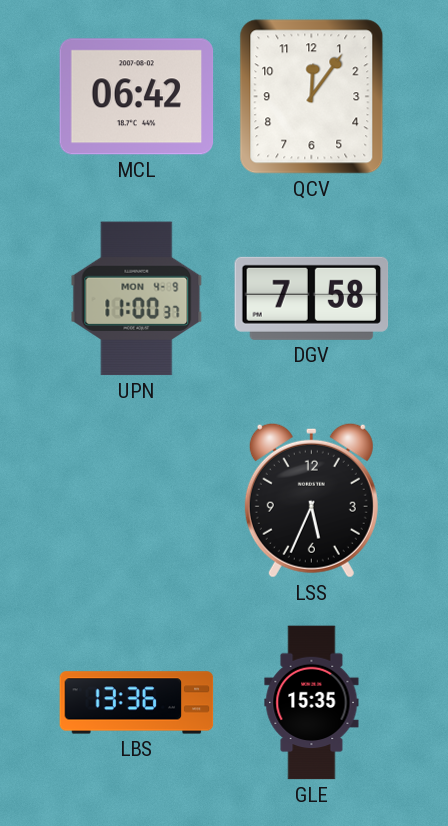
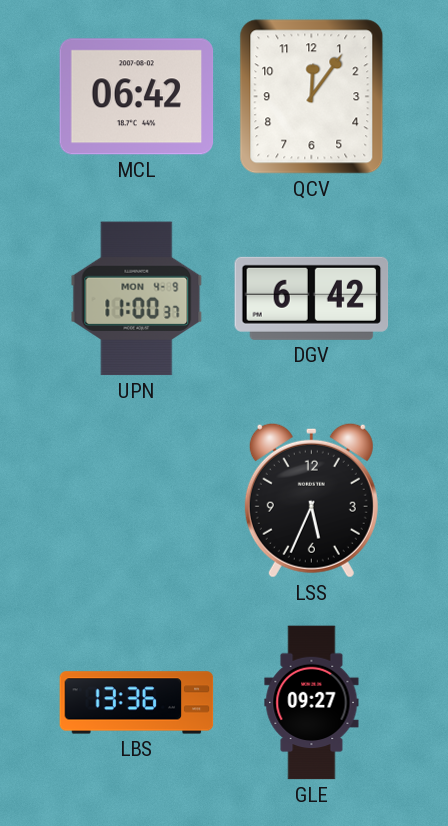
DGV: 7:58 -> 6:42 (312, 298)
GLE: 15:35 -> 09:27 (312, 703)
